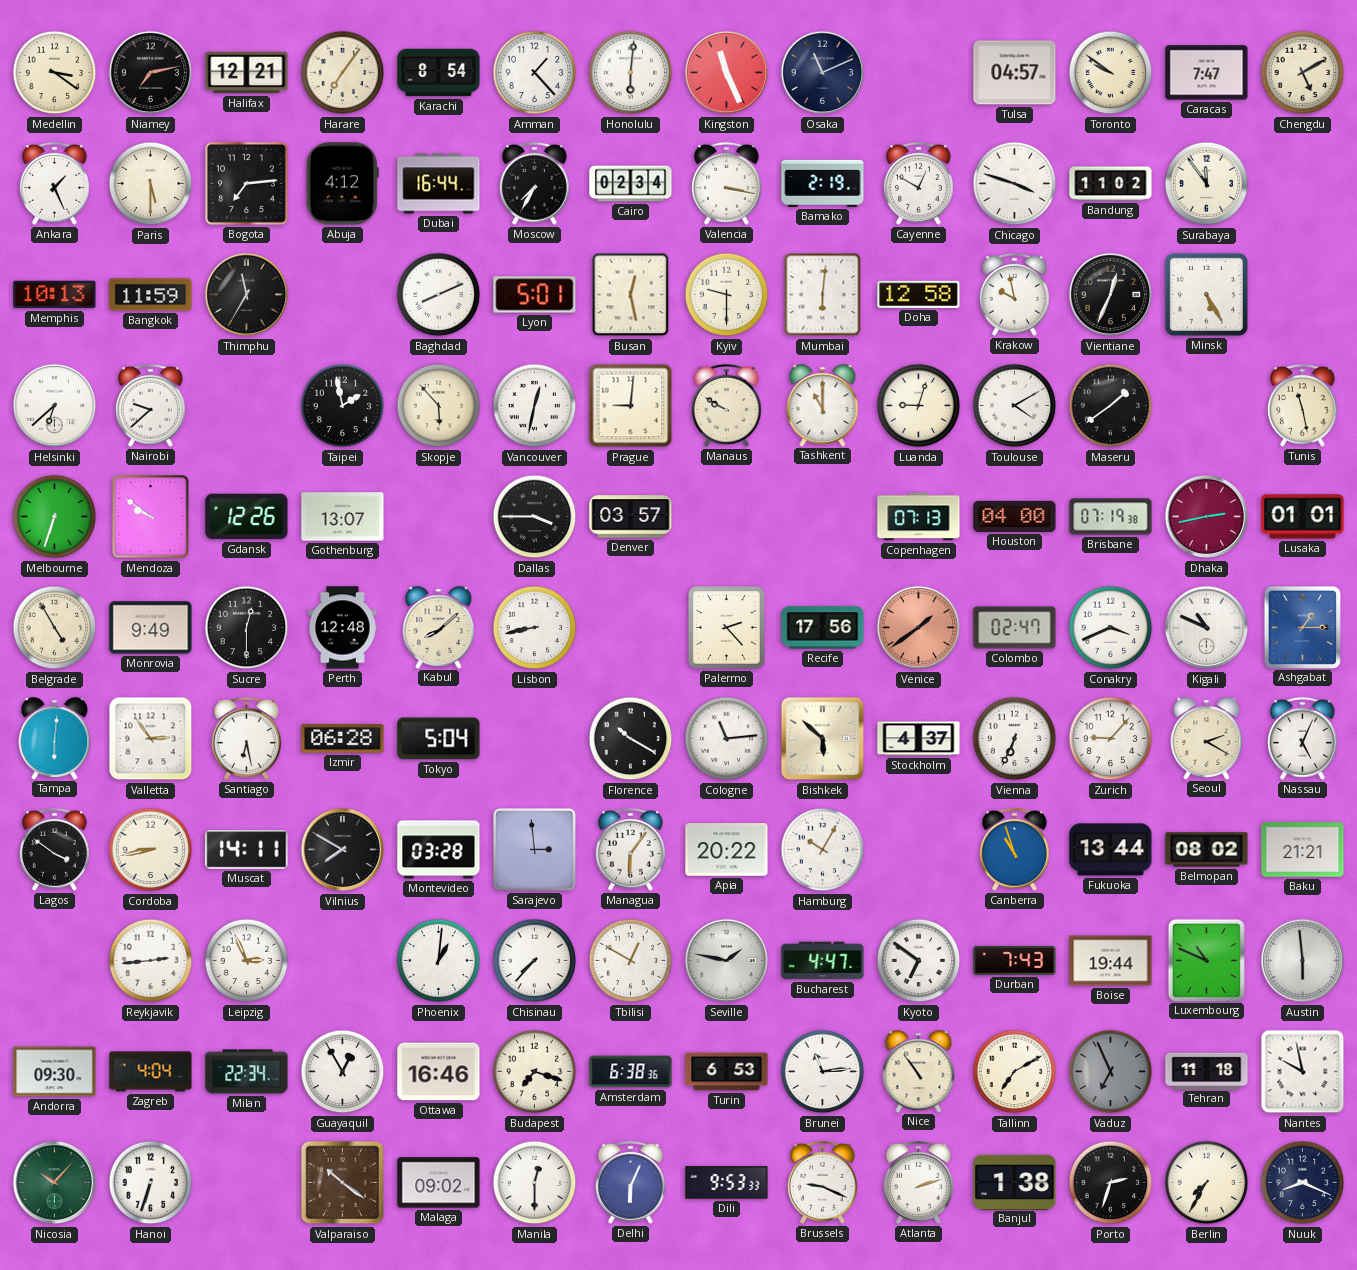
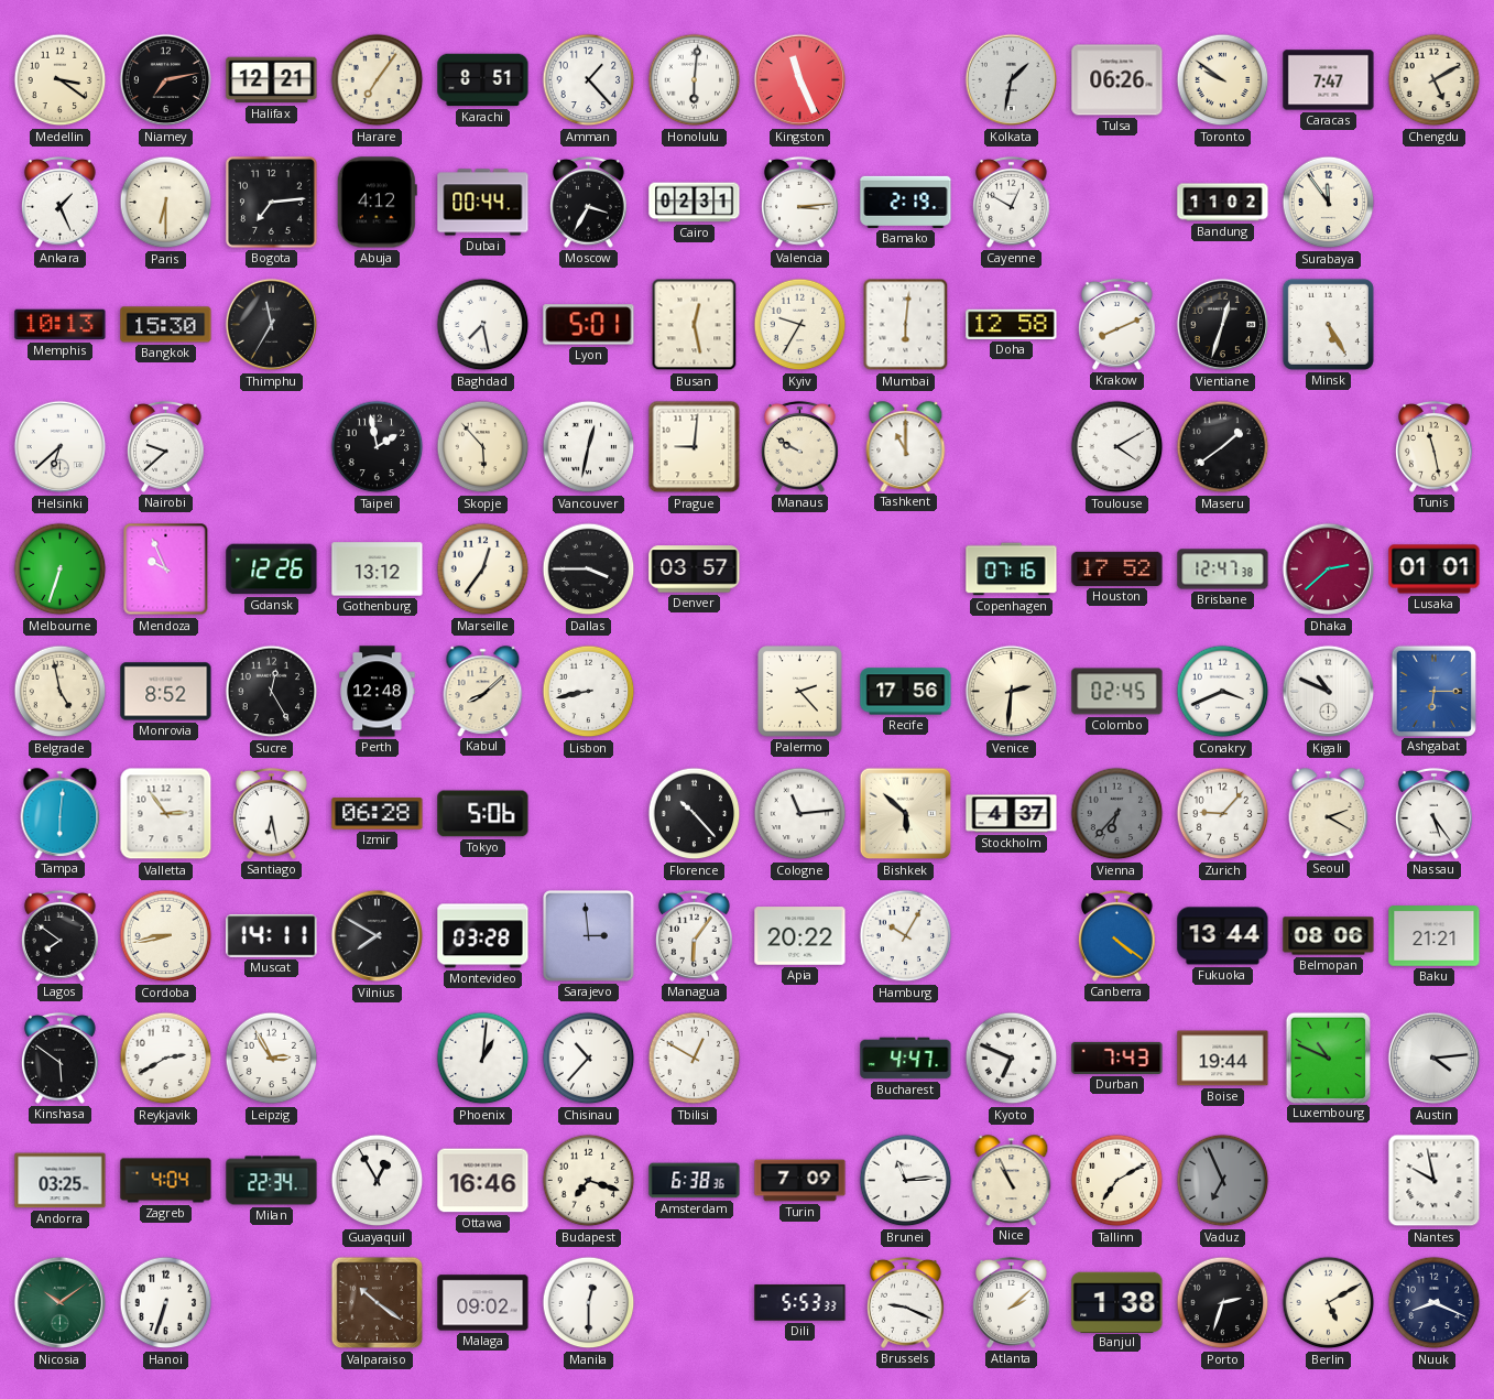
Karachi: 8:54 -> 8:51 (483, 80)
Osaka: 11:11 -> none (823, 73)
Kolkata: none -> 1:32 (1012, 80)
Tulsa: 04:57 -> 06:26 (1117, 80)
Paris: 5:30 -> 6:30 (166, 203)
Dubai: 16:44 -> 00:44 (483, 203)
Moscow: 7:35 -> 3:35 (588, 202)
Cairo: 02:34 -> 02:31 (695, 203)
Valencia: 3:17 -> 3:14 (799, 202)
Chicago: 3:48 -> none (1015, 184)
Bangkok: 11:59 -> 15:30 (166, 325)
Baghdad: 8:11 -> 7:28 (483, 325)
Kyiv: 9:30 -> 9:35 (800, 325)
Krakow: 9:58 -> 8:11 (1116, 324)
Vientiane: 12:34 -> 12:33 (1223, 325)
Luanda: 9:03 -> none (919, 406)
Mendoza: 9:51 -> 9:56 (166, 570)
Gothenburg: 13:07 -> 13:12 (378, 570)
Marseille: none -> 12:36 (483, 570)
Copenhagen: 07:13 -> 07:16 (1012, 570)
Houston: 04:00 -> 17:52 (1117, 568)
Brisbane: 07:19 -> 12:47 (1223, 570)
Dhaka: 2:43 -> 2:38 (1329, 570)
Belgrade: 4:55 -> 4:58 (61, 692)
Monrovia: 9:49 -> 8:52 (166, 692)
Sucre: 12:30 -> 12:25 (272, 692)
Venice: 1:39 -> 2:31 (1012, 692)
Venice dial: salmon -> cream (1012, 692)
Colombo: 02:47 -> 02:45 (1117, 692)
Ashgabat: 1:15 -> 6:15 (1433, 691)
Tokyo: 5:04 -> 5:06 (483, 814)
Florence: 10:20 -> 10:23 (695, 814)
Vienna: 6:34 -> 6:37 (1117, 814)
Vienna dial: white -> grey (1117, 814)
Nassau: 5:04 -> 5:24 (1433, 813)
Lagos: 3:51 -> 7:51 (59, 935)
Canberra: 10:57 -> 4:21 (1116, 935)
Belmopan: 08:02 -> 08:06 (1329, 936)
Kinshasa: none -> 5:51 (59, 1058)
Reykjavik: 2:44 -> 2:40 (166, 1059)
Leipzig: 2:56 -> 2:55 (272, 1059)
Chisinau: 7:37 -> 10:37 (589, 1059)
Seville: 1:47 -> none (727, 961)
Kyoto: 6:51 -> 6:49 (1012, 1059)
Austin: 5:59 -> 4:14 (1435, 1059)
Andorra: 09:30 -> 03:25 (61, 1181)
Turin: 6:53 -> 7:09 (800, 1181)
Nice: 10:54 -> 10:56 (1012, 1180)
Tehran: 11:18 -> none (1207, 1071)
Nicosia: 10:07 -> 10:09 (61, 1303)
Delhi: 6:04 -> none (630, 1182)
Dili: 9:53 -> 5:53 (800, 1303)
Atlanta: 2:12 -> 2:08 (1011, 1302)
Berlin: 7:35 -> 5:10 (1329, 1303)
